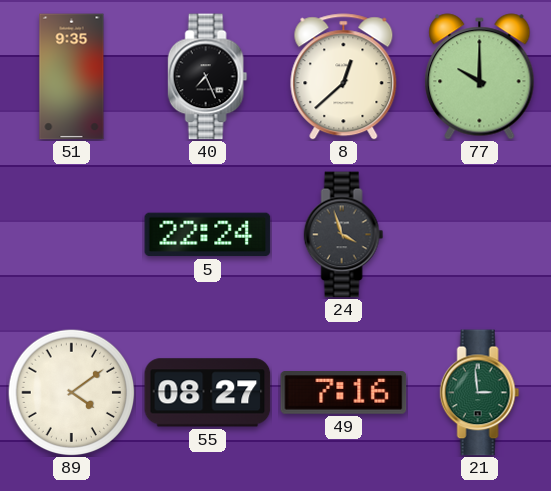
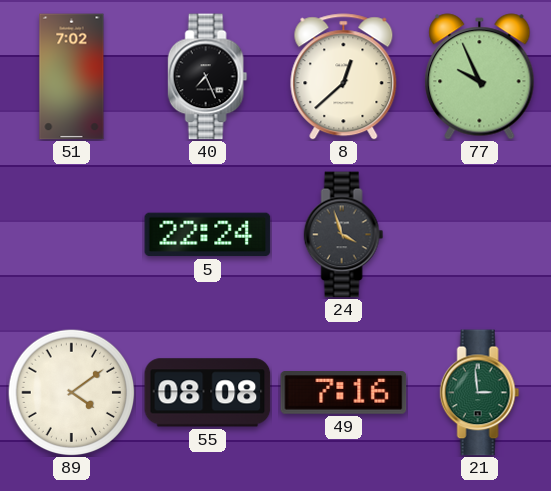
51: 9:35 -> 7:02 (72, 77)
77: 10:00 -> 9:56 (480, 77)
55: 08:27 -> 08:08 (208, 393)
